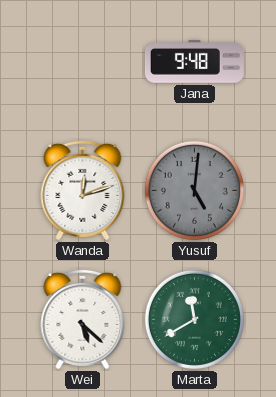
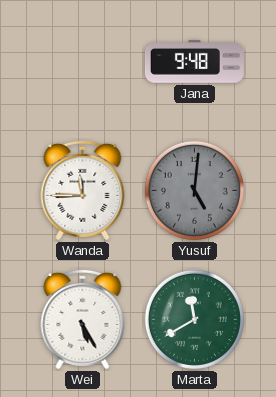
Wanda: 12:12 -> 11:45 (83, 190)
Wei: 5:22 -> 5:25 (83, 319)
